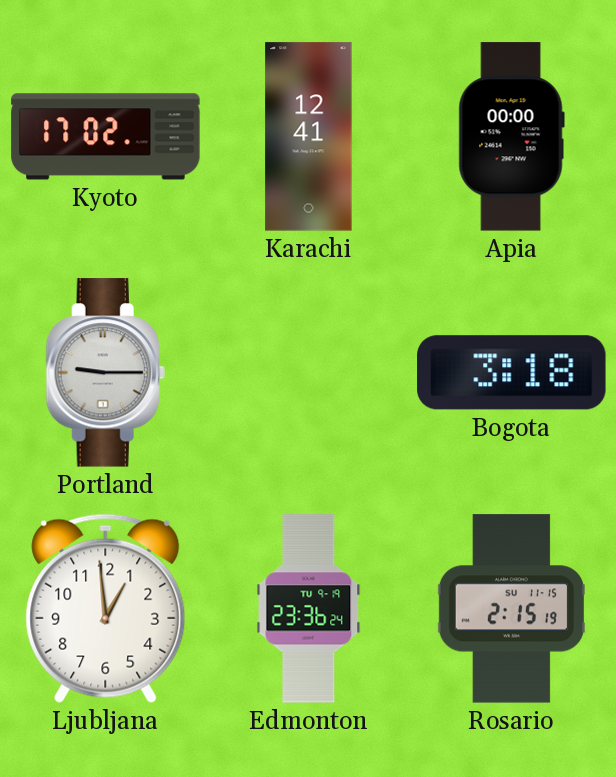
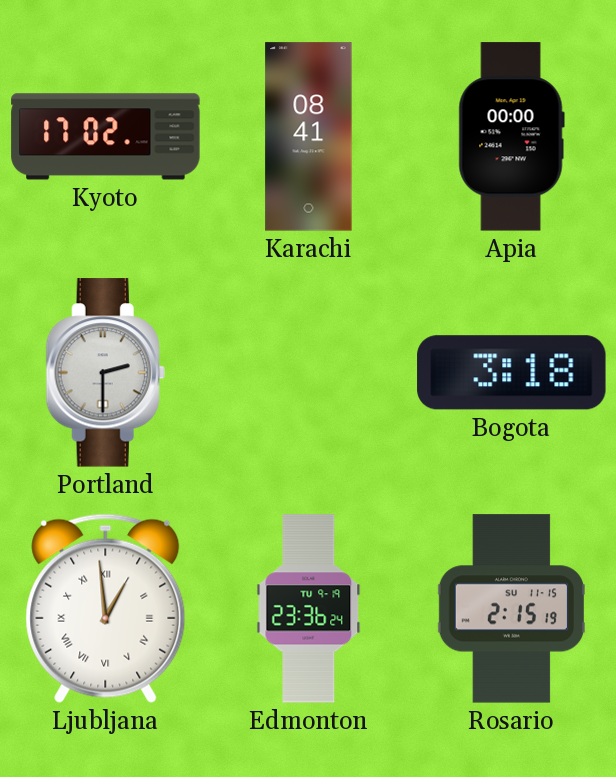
Karachi: 12:41 -> 08:41 (309, 137)
Portland: 9:15 -> 2:30 (105, 373)
Ljubljana numerals: Arabic -> Roman (106, 608)
